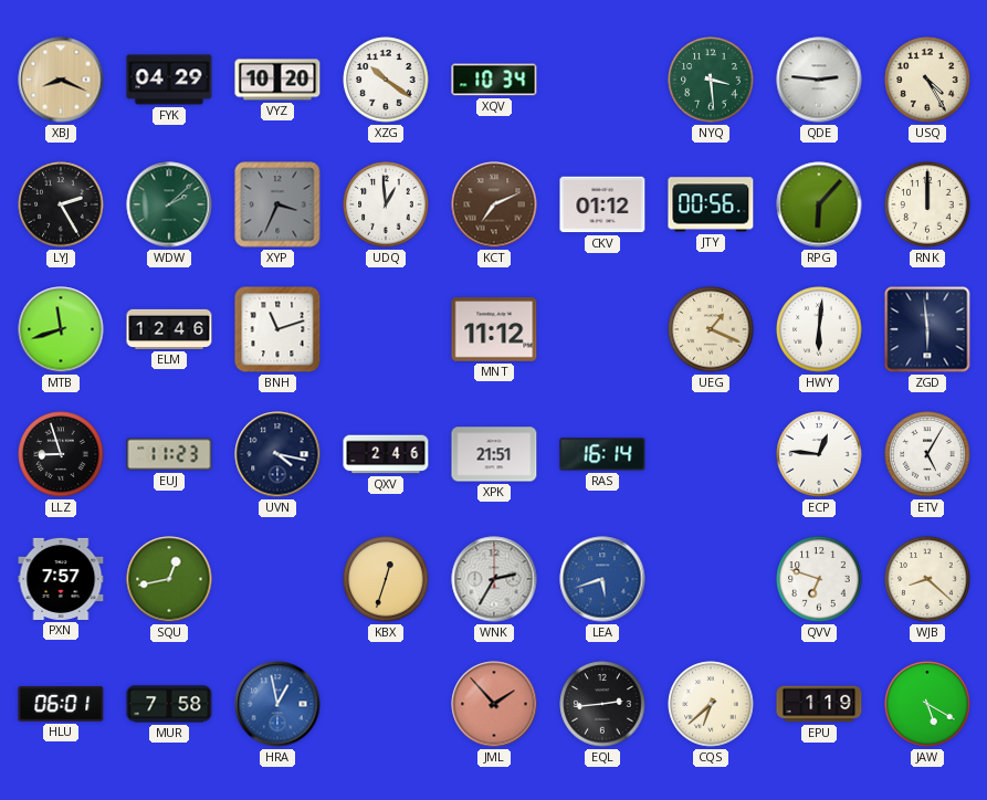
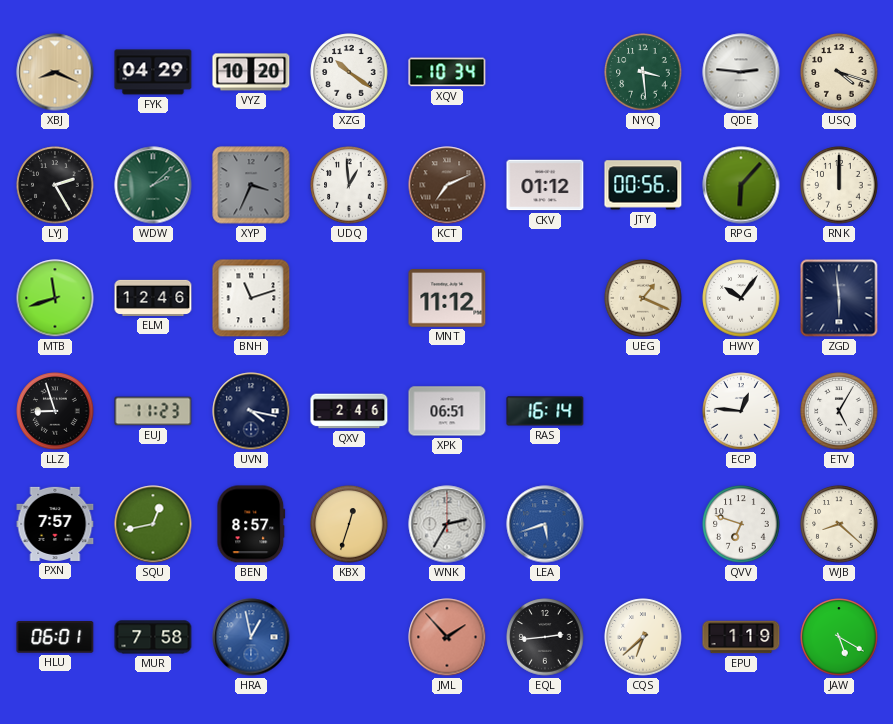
USQ: 4:25 -> 4:18 (839, 72)
HWY: 6:01 -> 10:06 (741, 298)
XPK: 21:51 -> 06:51 (447, 411)
BEN: none -> 8:57 (251, 524)
